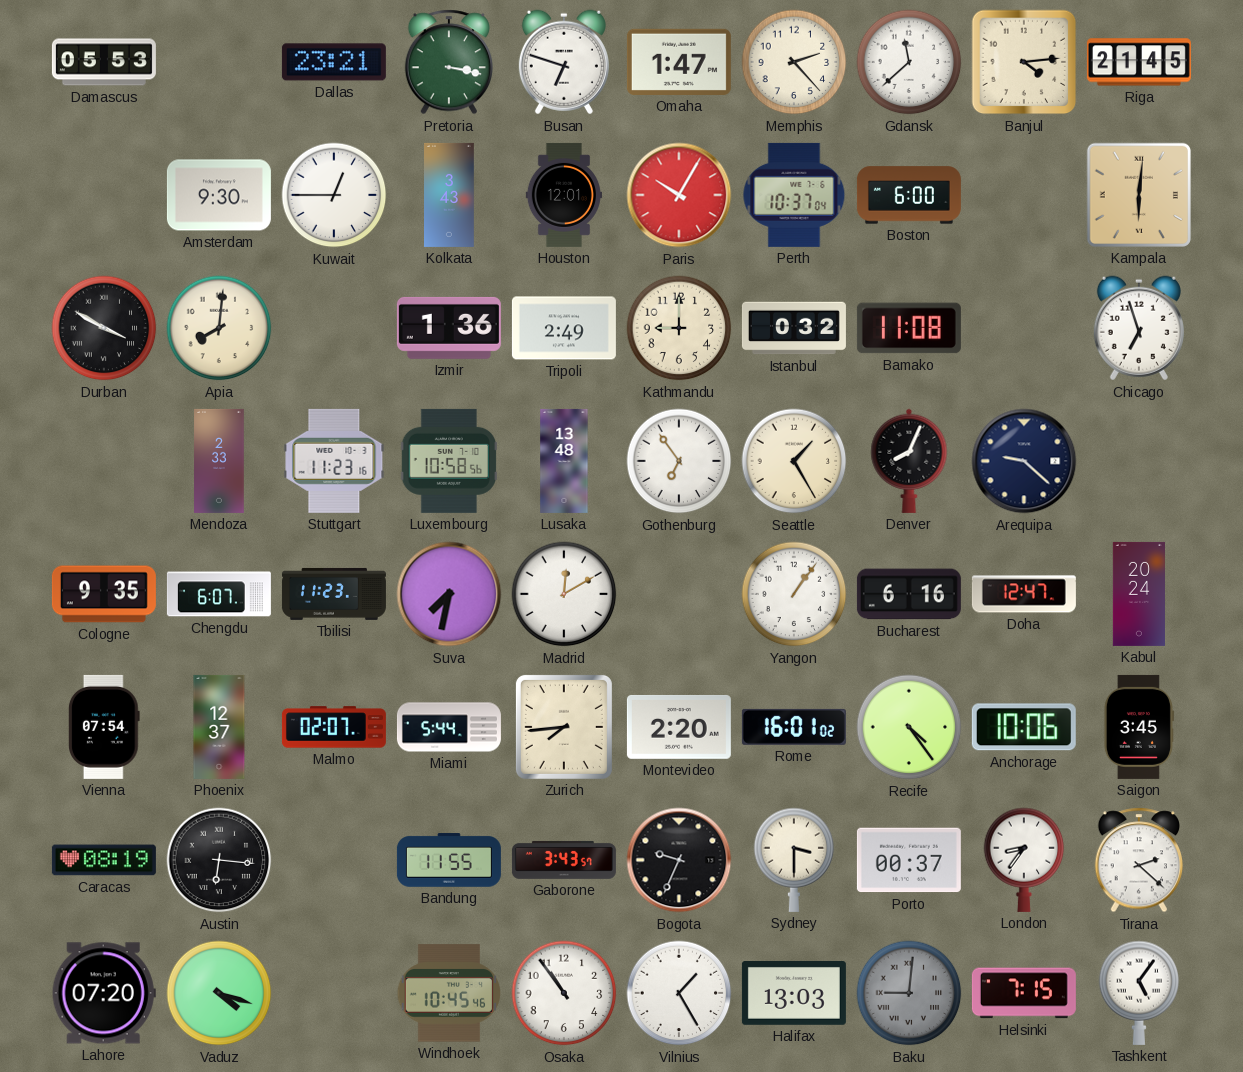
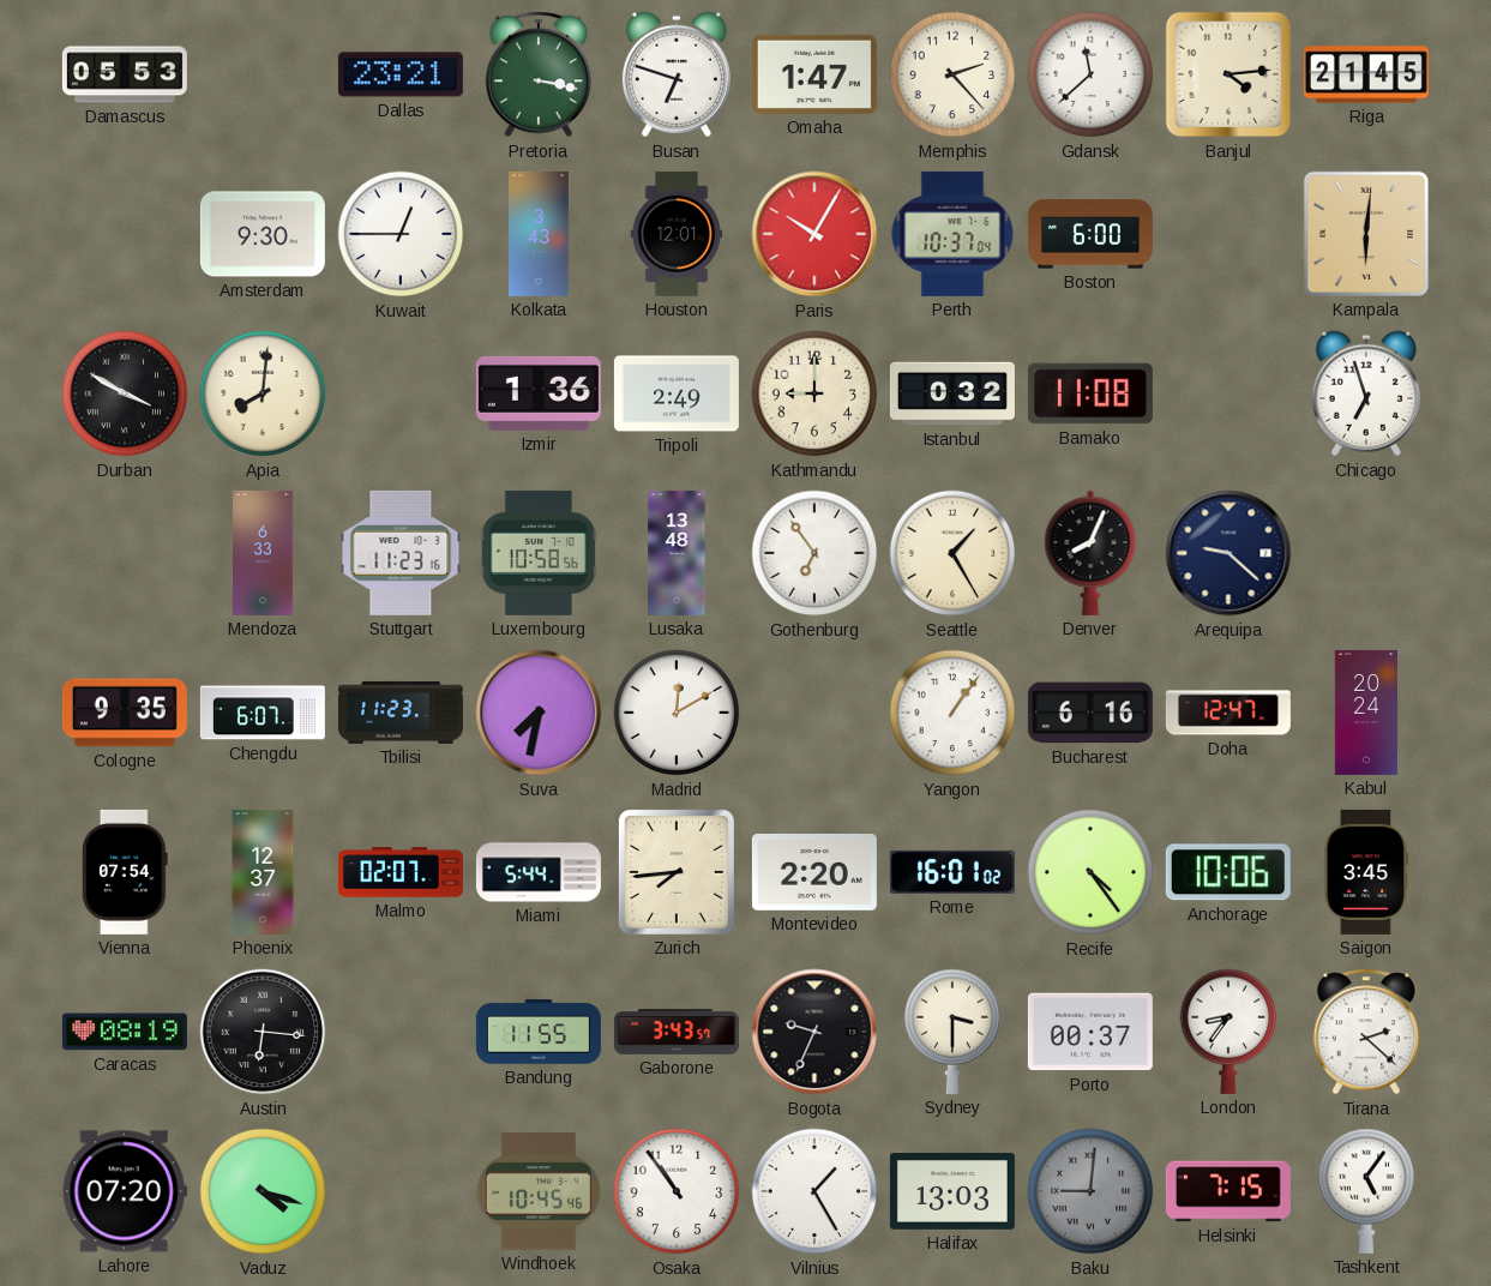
Mendoza: 2:33 -> 6:33 (263, 553)
